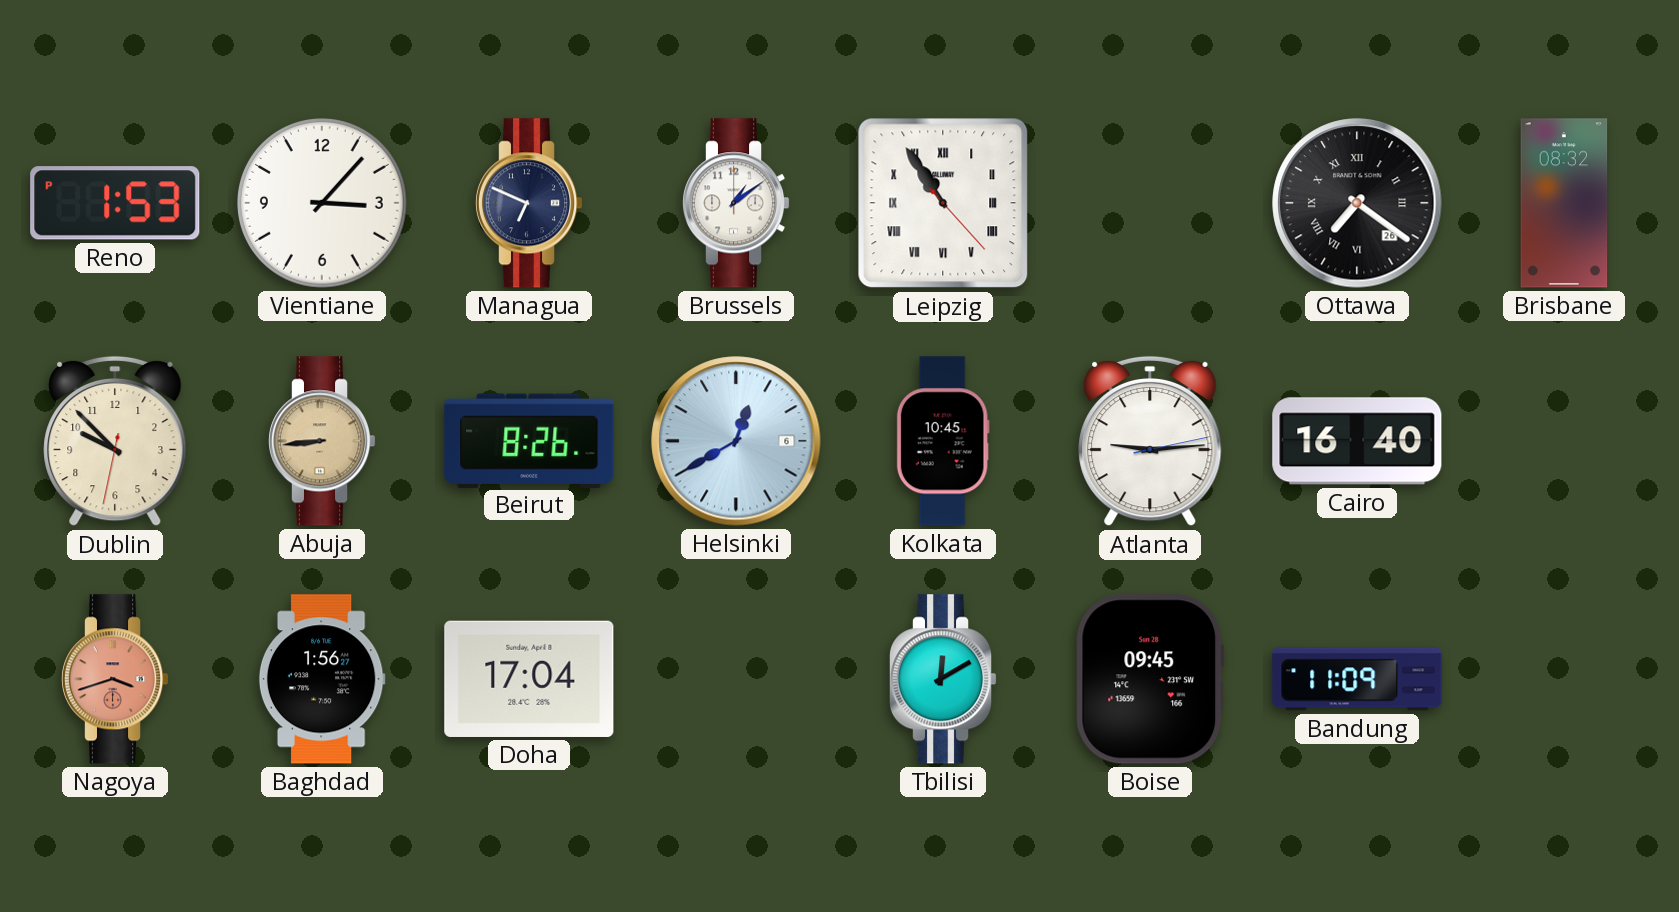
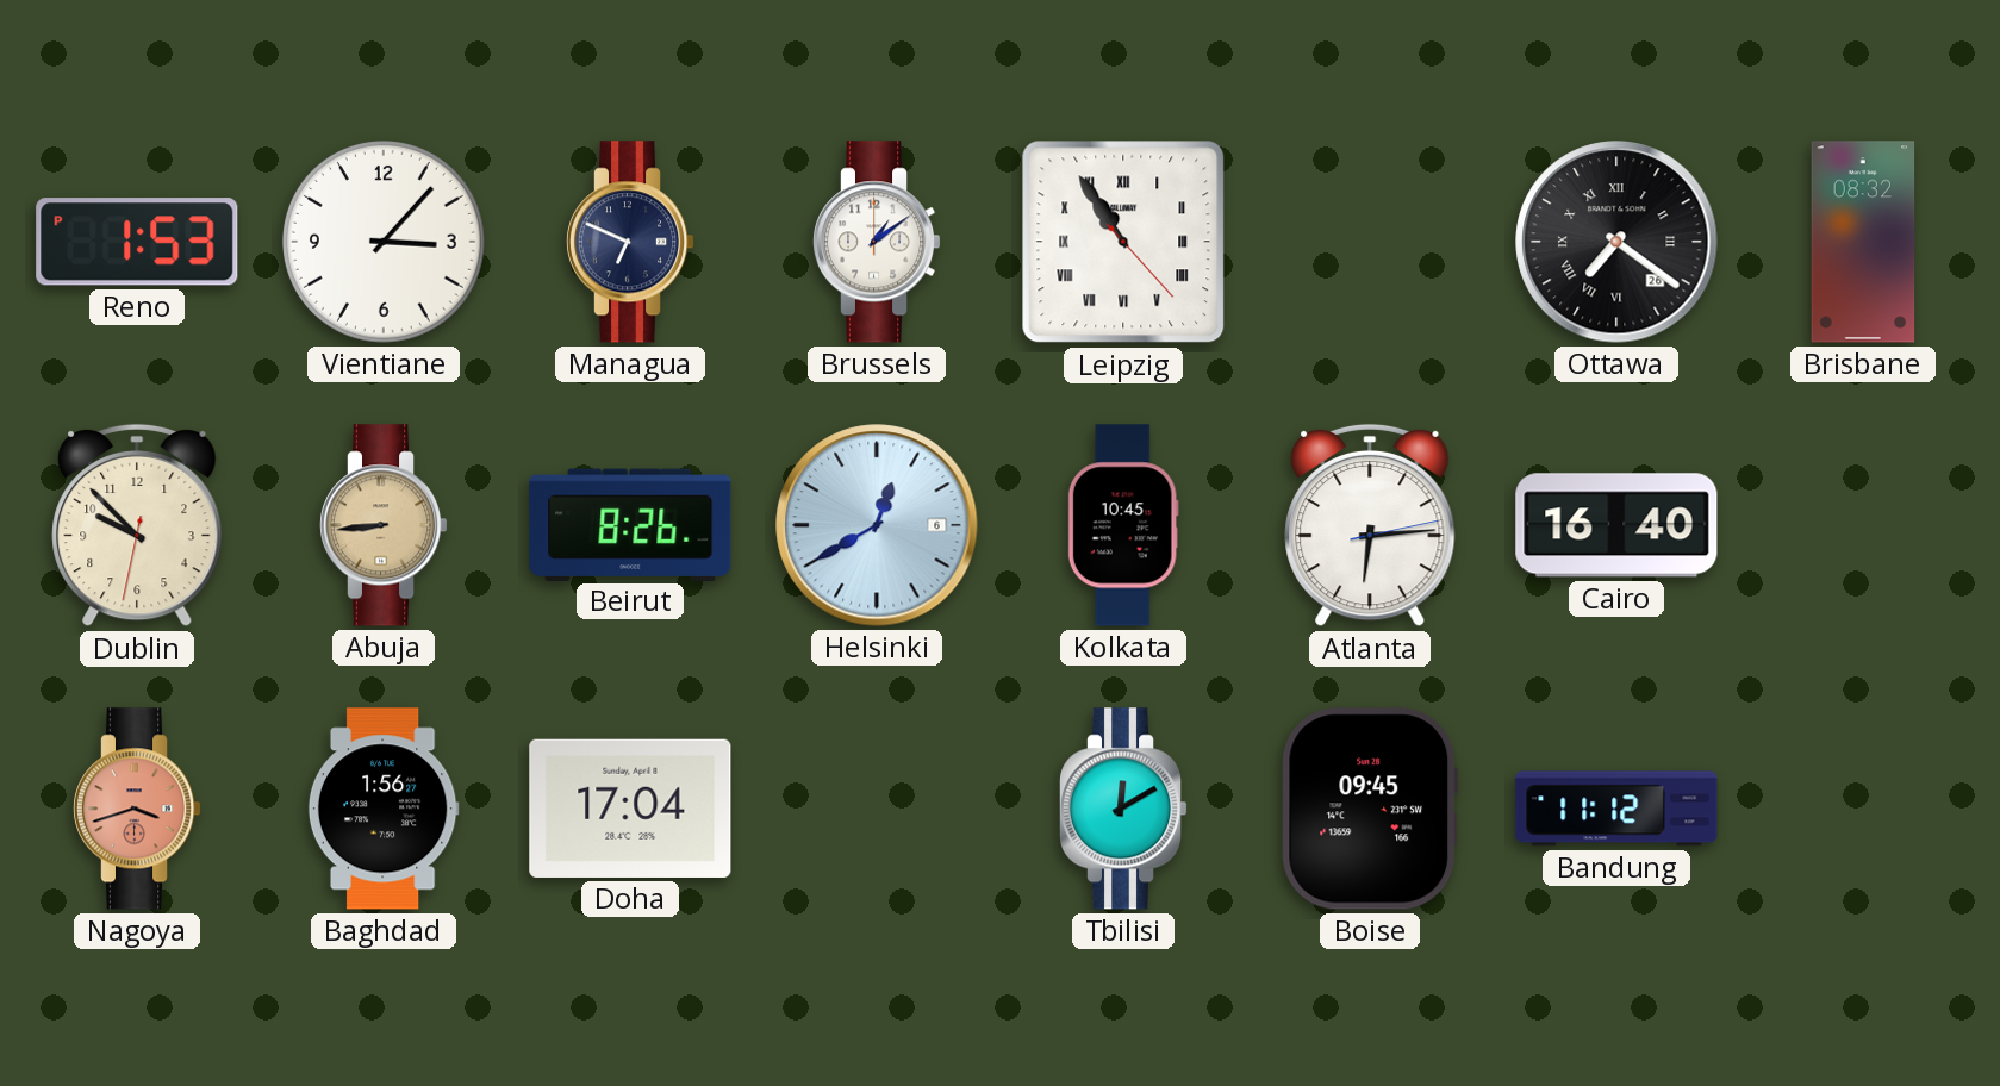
Atlanta: 9:14 -> 6:14 (1370, 525)
Bandung: 11:09 -> 11:12 (1616, 809)
